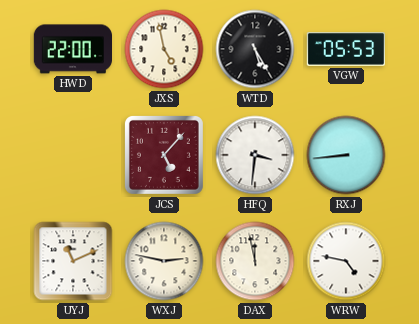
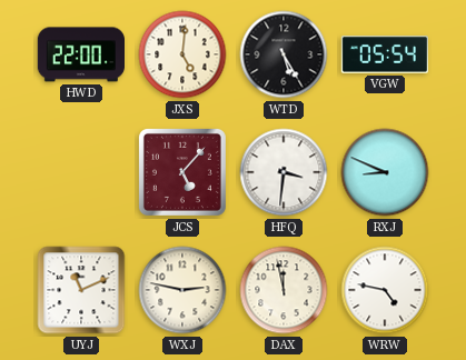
JXS: 4:58 -> 5:01 (182, 54)
VGW: 05:53 -> 05:54 (384, 54)
RXJ: 8:44 -> 8:49 (385, 172)
